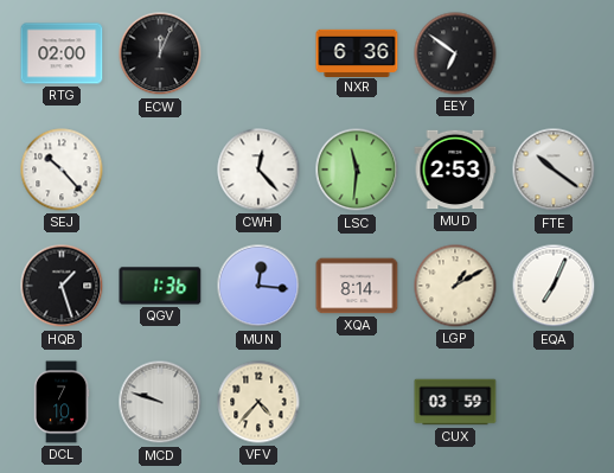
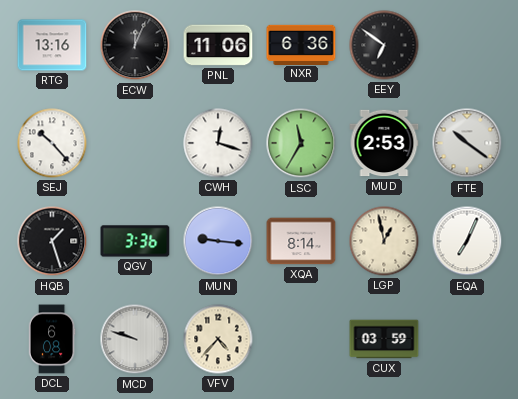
RTG: 02:00 -> 13:16 (52, 45)
PNL: none -> 11:06 (218, 45)
CWH: 12:23 -> 12:18 (218, 143)
LSC: 11:31 -> 11:35 (301, 143)
QGV: 1:36 -> 3:36 (135, 241)
MUN: 12:16 -> 9:16 (218, 241)
LGP: 1:10 -> 12:58 (384, 241)
DCL: 7:10 -> 6:08 (52, 339)
